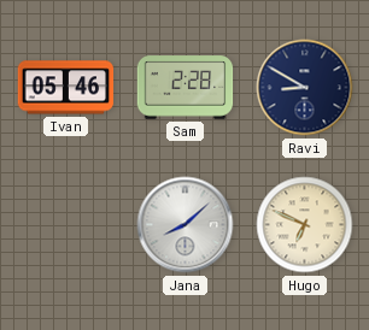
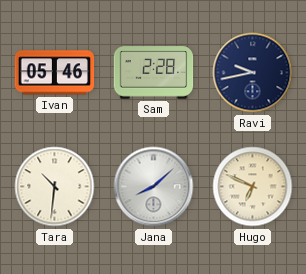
Ravi: 8:50 -> 9:43 (253, 73)
Tara: none -> 10:31 (55, 187)
